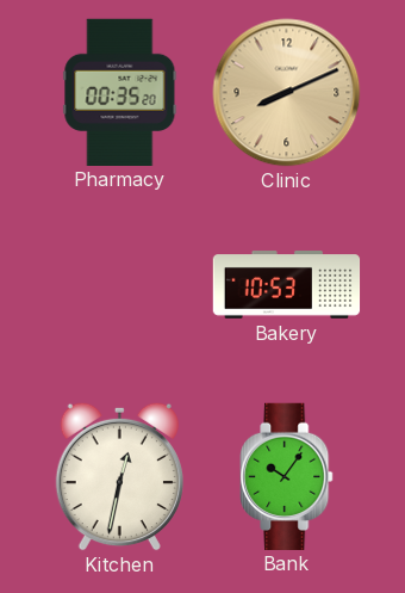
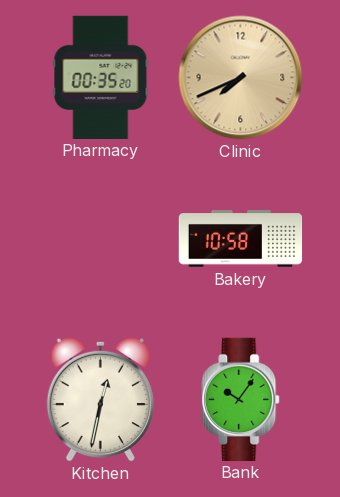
Clinic: 8:11 -> 7:41 (241, 78)
Bakery: 10:53 -> 10:58 (241, 239)
